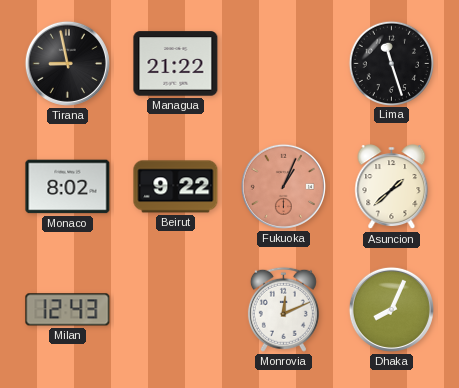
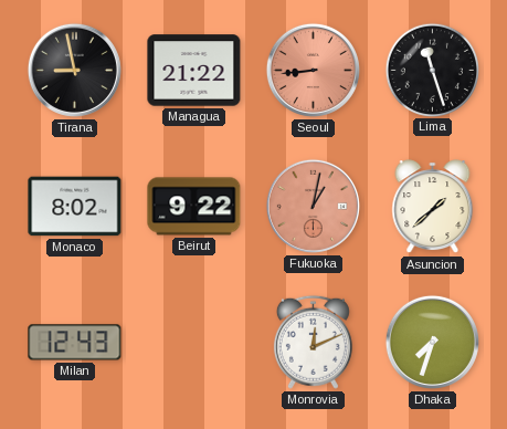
Seoul: none -> 8:44 (313, 70)
Fukuoka: 1:04 -> 1:02 (313, 206)
Dhaka: 8:04 -> 7:33 (432, 342)
